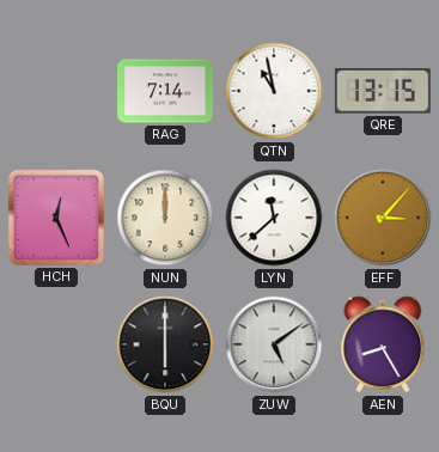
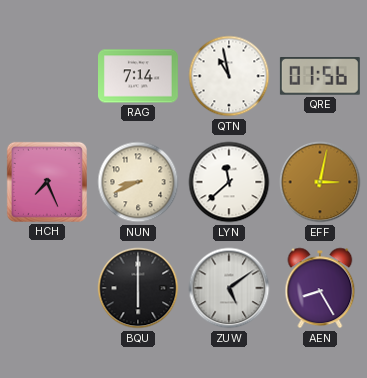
QRE: 13:15 -> 01:56 (320, 76)
HCH: 12:26 -> 7:26 (47, 182)
NUN: 12:00 -> 8:41 (138, 182)
EFF: 3:07 -> 3:02 (320, 182)
